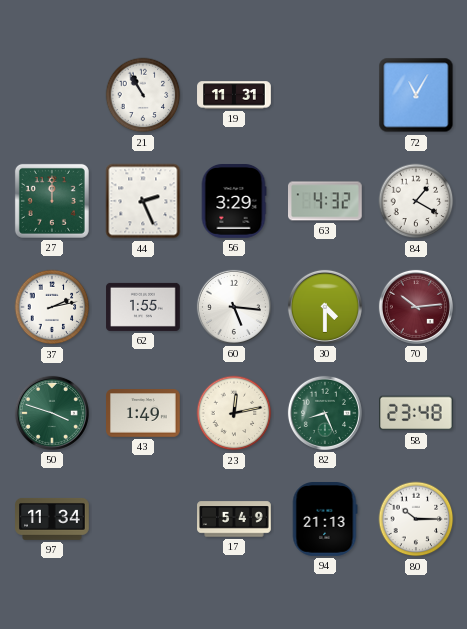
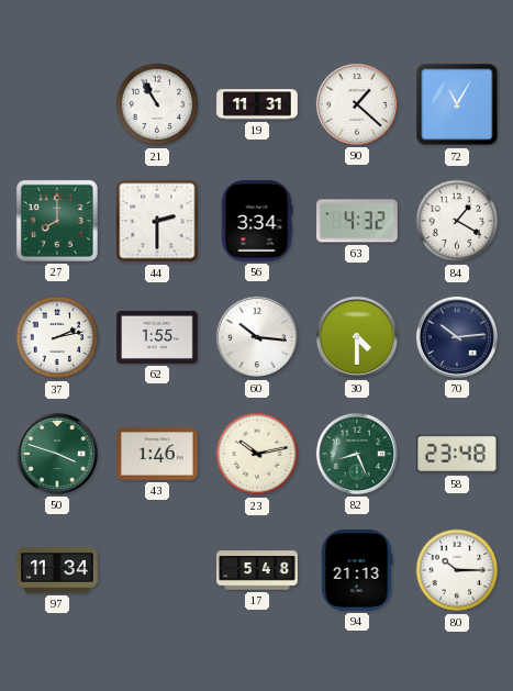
90: none -> 1:22 (357, 104)
27: 12:00 -> 8:00 (57, 221)
44: 2:26 -> 2:30 (157, 221)
56: 3:29 -> 3:34 (257, 221)
60: 5:16 -> 10:16 (257, 337)
70 dial: burgundy -> navy (457, 337)
43: 1:49 -> 1:46 (157, 454)
23: 12:13 -> 10:13 (257, 454)
17: 5:49 -> 5:48 (257, 570)
